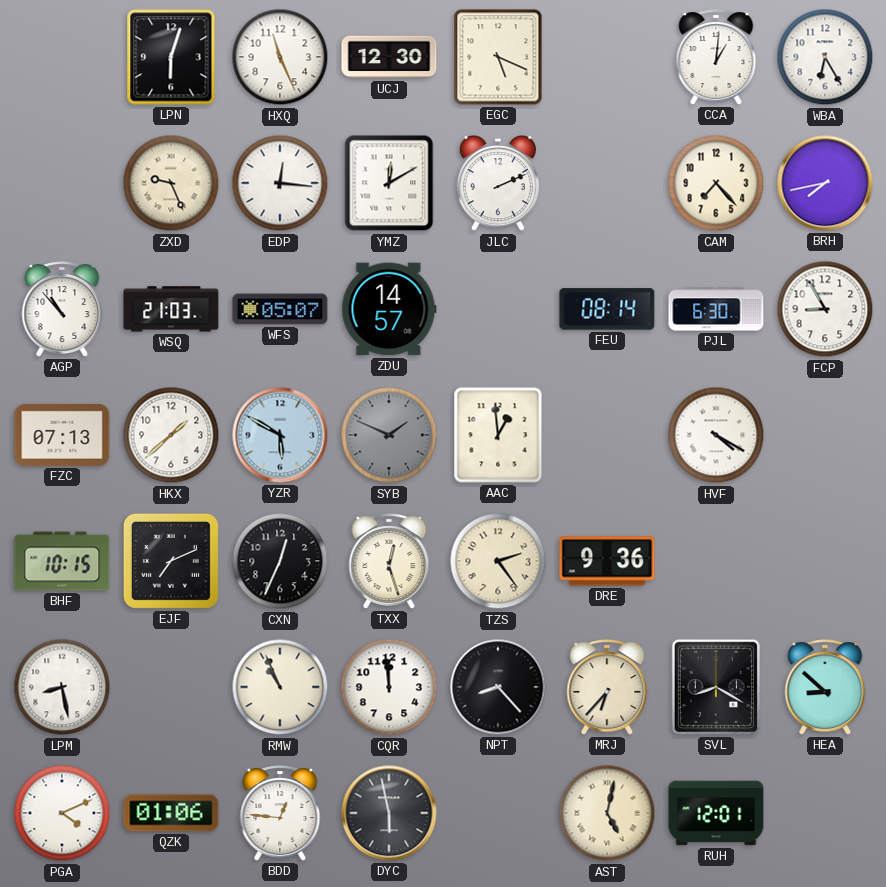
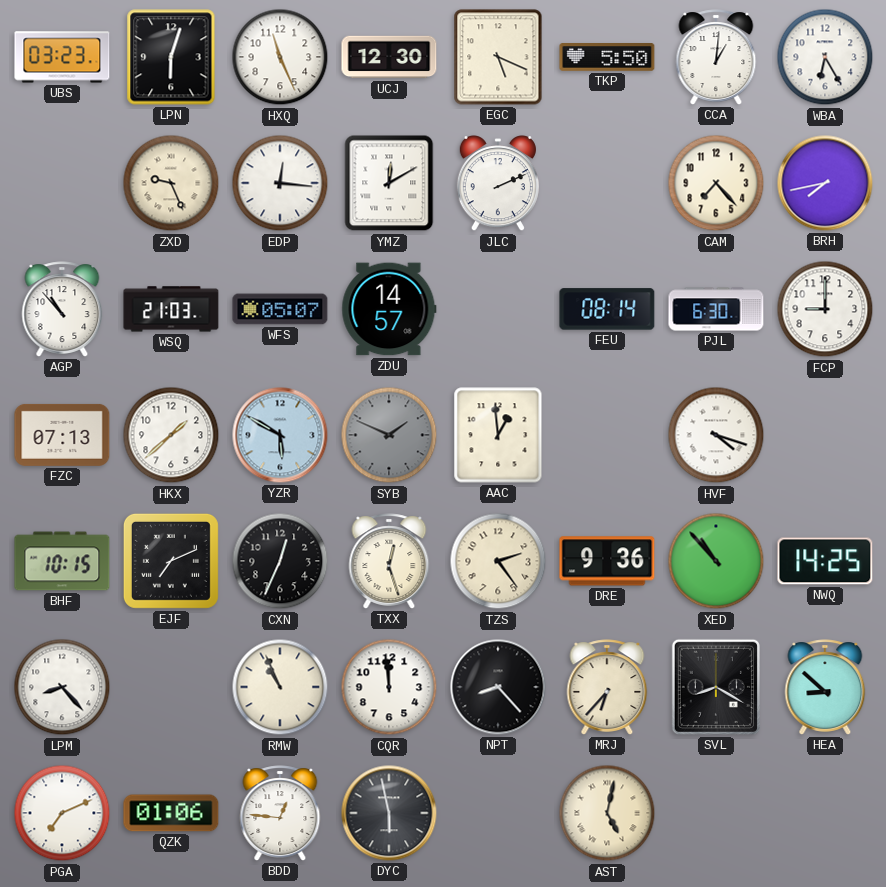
UBS: none -> 03:23 (62, 57)
TKP: none -> 5:50 (607, 57)
FCP: 8:55 -> 9:00 (825, 309)
HVF: 4:20 -> 4:18 (716, 435)
XED: none -> 10:53 (716, 561)
NWQ: none -> 14:25 (825, 561)
LPM: 8:28 -> 8:23 (62, 687)
PGA: 4:11 -> 7:11 (62, 813)
RUH: 12:01 -> none (716, 813)
